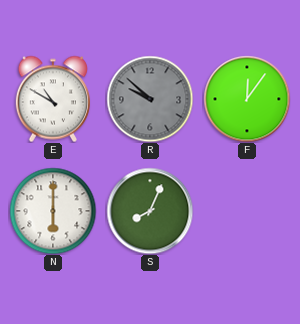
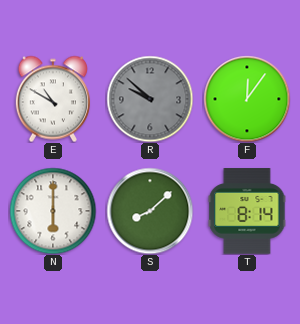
S: 8:04 -> 8:08 (150, 211)
T: none -> 8:14 (247, 211)
